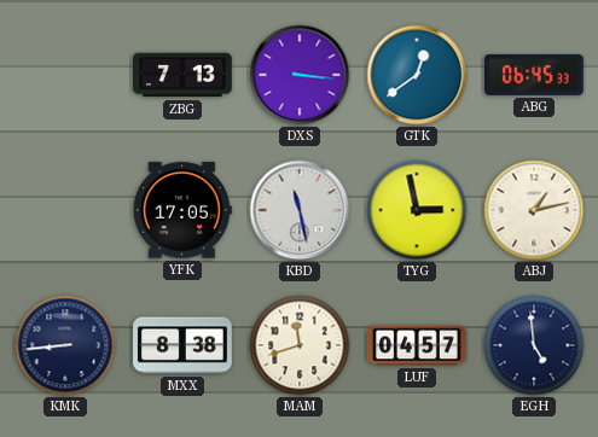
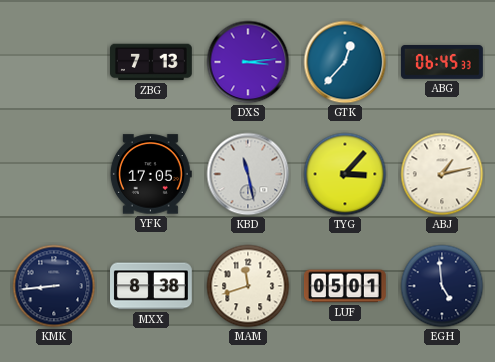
DXS: 3:16 -> 3:14 (248, 62)
GTK: 12:39 -> 12:37 (345, 62)
TYG: 2:58 -> 3:07 (345, 174)
LUF: 04:57 -> 05:01 (346, 286)
